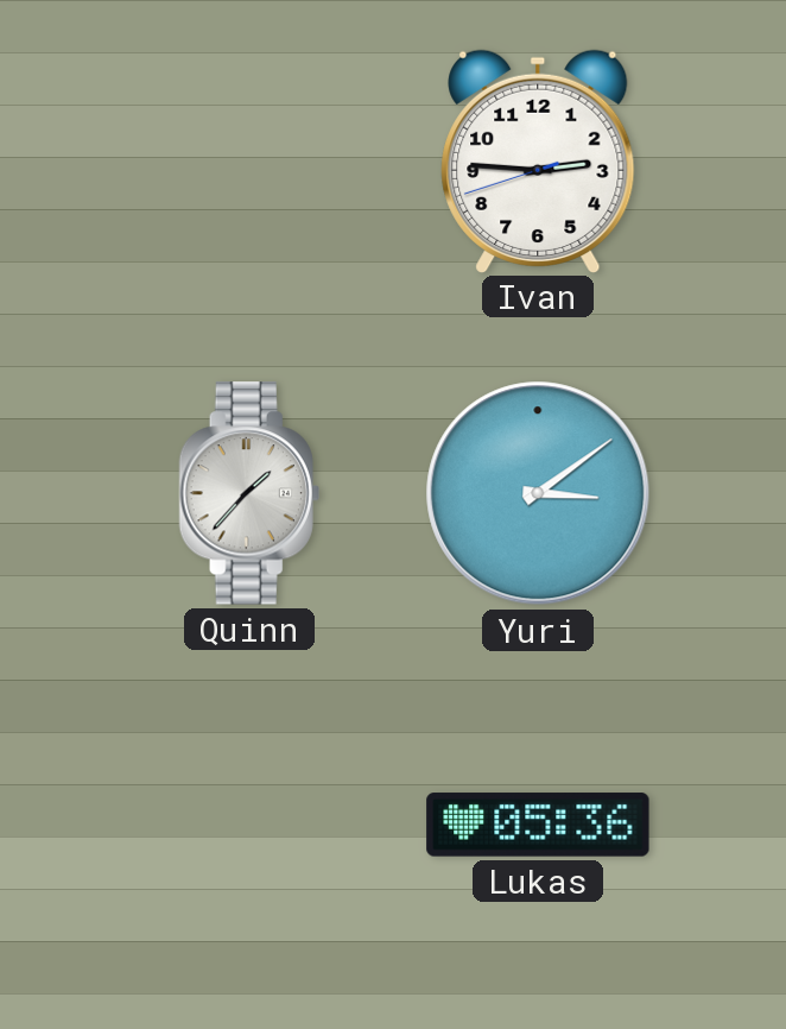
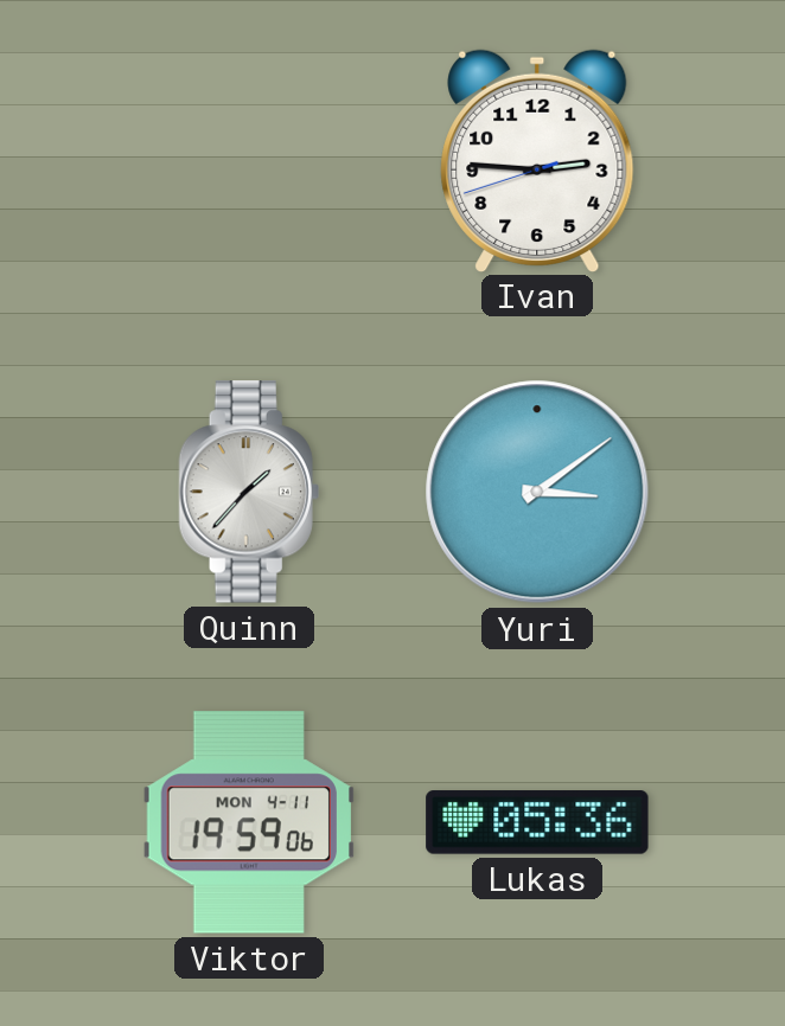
Viktor: none -> 19:59 (248, 822)
